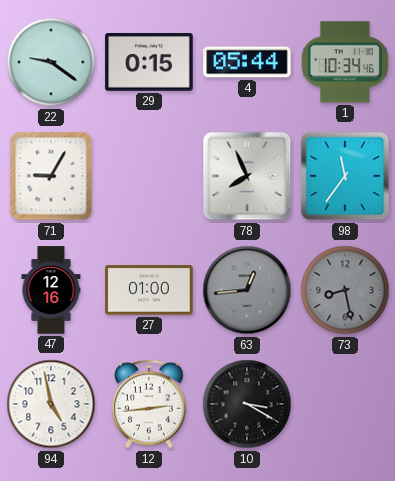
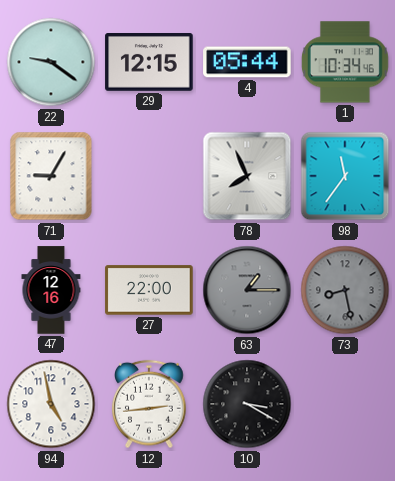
29: 0:15 -> 12:15 (149, 63)
27: 01:00 -> 22:00 (149, 290)
63: 12:44 -> 1:15 (247, 290)
